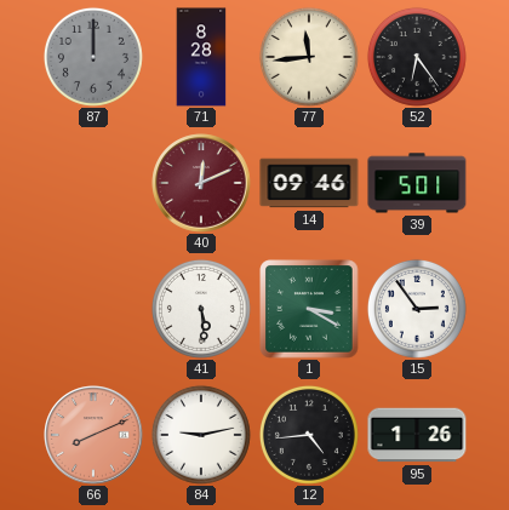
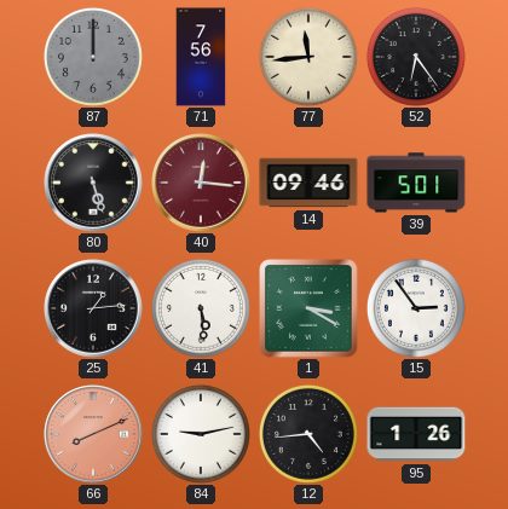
71: 8:28 -> 7:56 (201, 57)
80: none -> 5:27 (93, 183)
40: 12:11 -> 12:16 (201, 183)
25: none -> 1:14 (93, 308)
